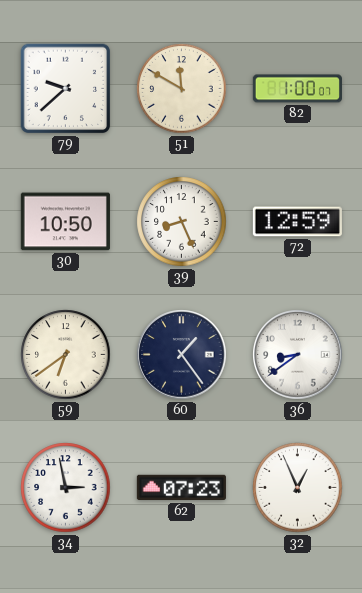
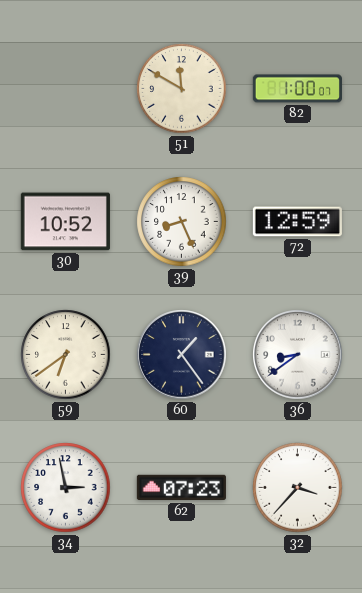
79: 9:38 -> none (66, 89)
30: 10:50 -> 10:52 (65, 222)
32: 12:56 -> 3:37 (298, 488)
